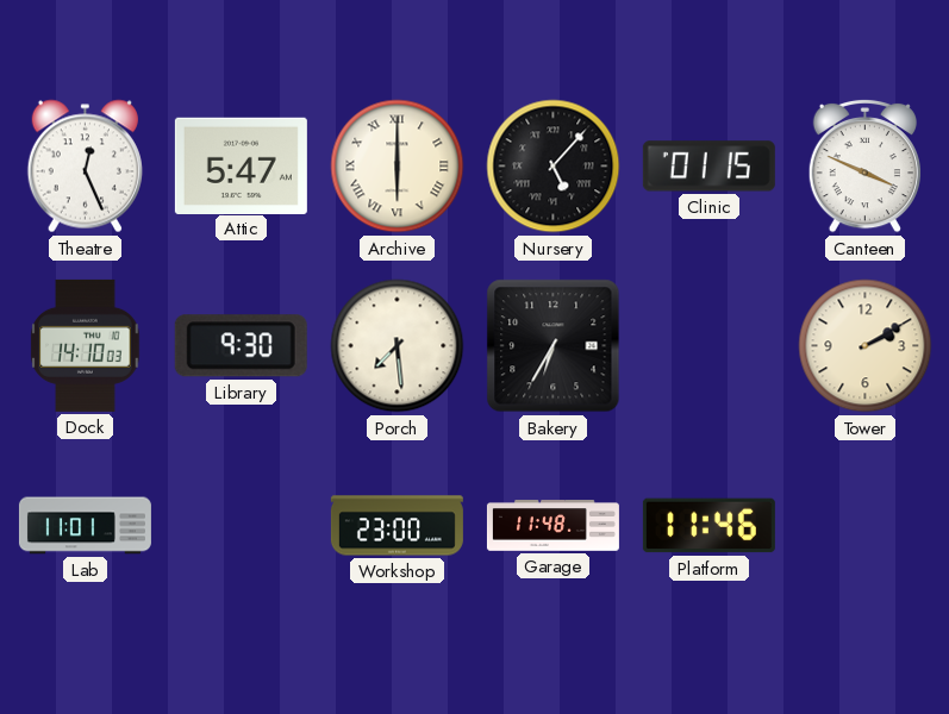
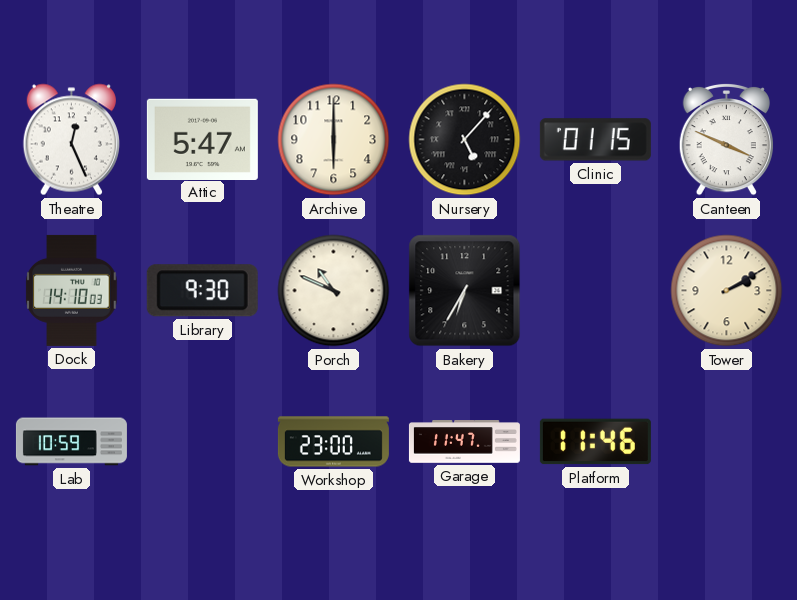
Archive numerals: Roman -> Arabic (334, 140)
Porch: 7:29 -> 10:49 (334, 291)
Lab: 11:01 -> 10:59 (71, 442)
Garage: 11:48 -> 11:47 (464, 442)
